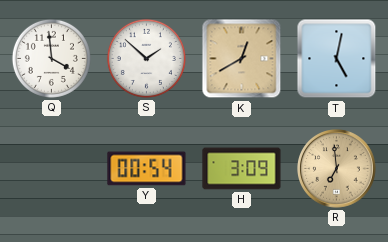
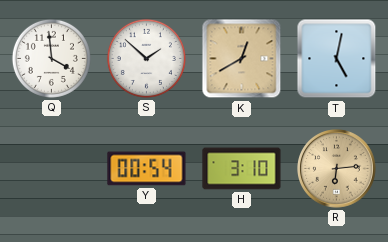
H: 3:09 -> 3:10 (242, 169)
R: 6:59 -> 6:14 (337, 169)
